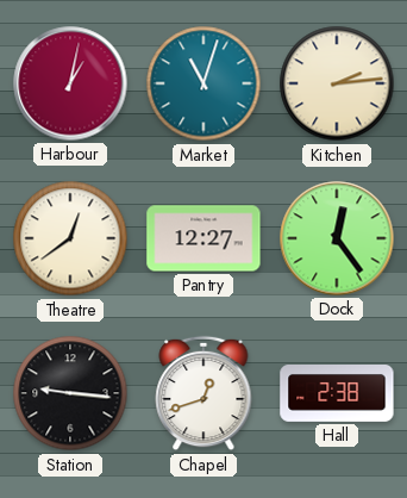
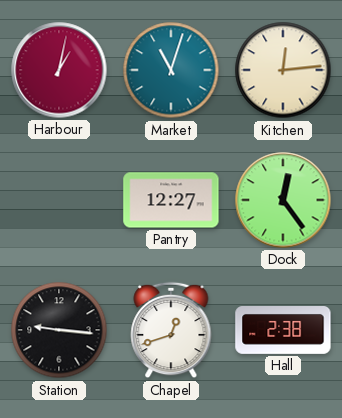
Kitchen: 2:14 -> 12:14 (283, 70)
Theatre: 12:39 -> none (70, 238)
